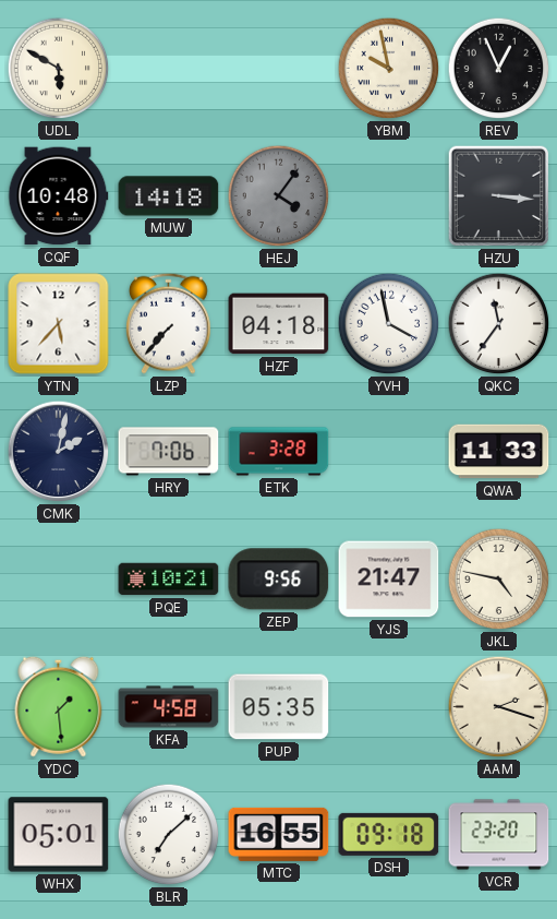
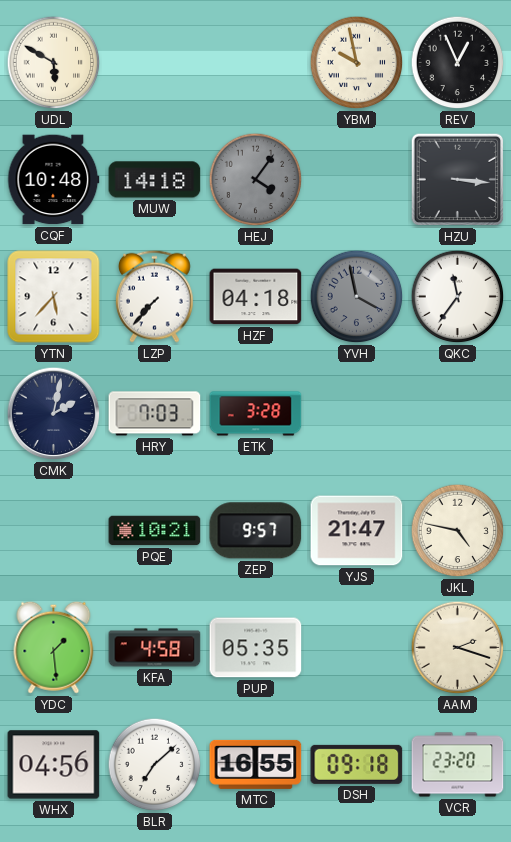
YVH dial: white -> grey (357, 297)
HRY: 7:06 -> 7:03 (155, 414)
QWA: 11:33 -> none (499, 452)
ZEP: 9:56 -> 9:57 (256, 531)
WHX: 05:01 -> 04:56 (54, 765)
